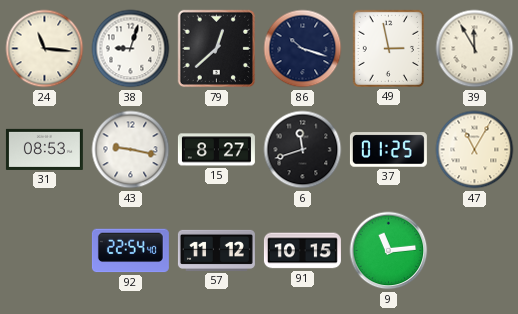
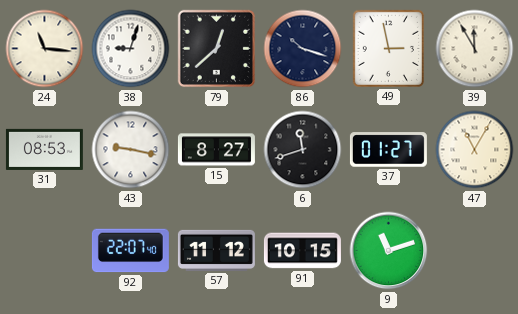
37: 01:25 -> 01:27 (388, 150)
92: 22:54 -> 22:07 (130, 251)
9: 11:14 -> 11:12 (389, 251)
